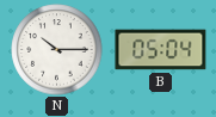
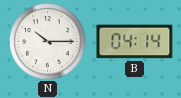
B: 05:04 -> 04:14 (135, 42)
